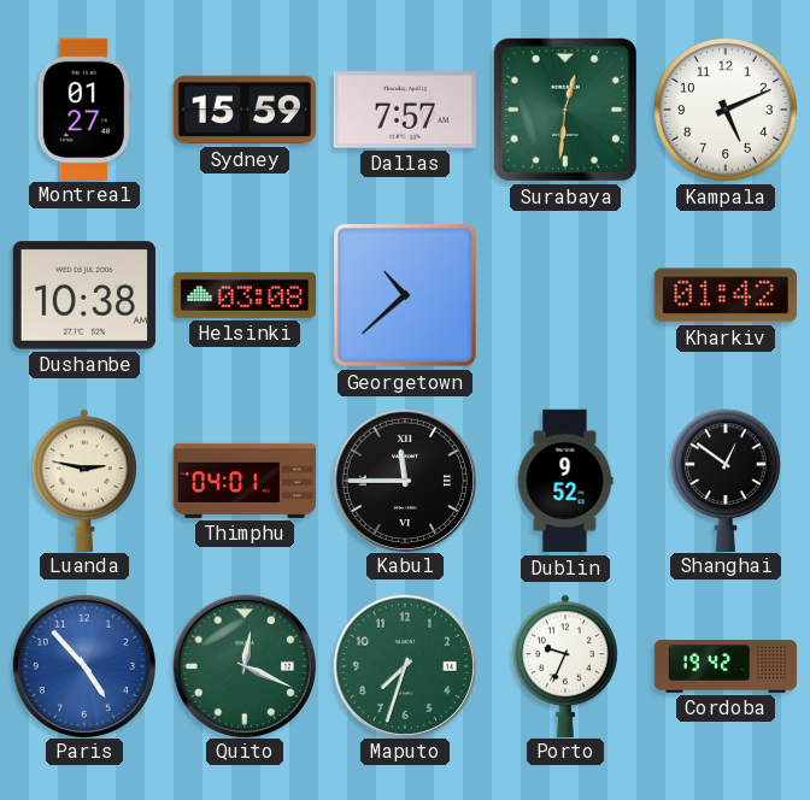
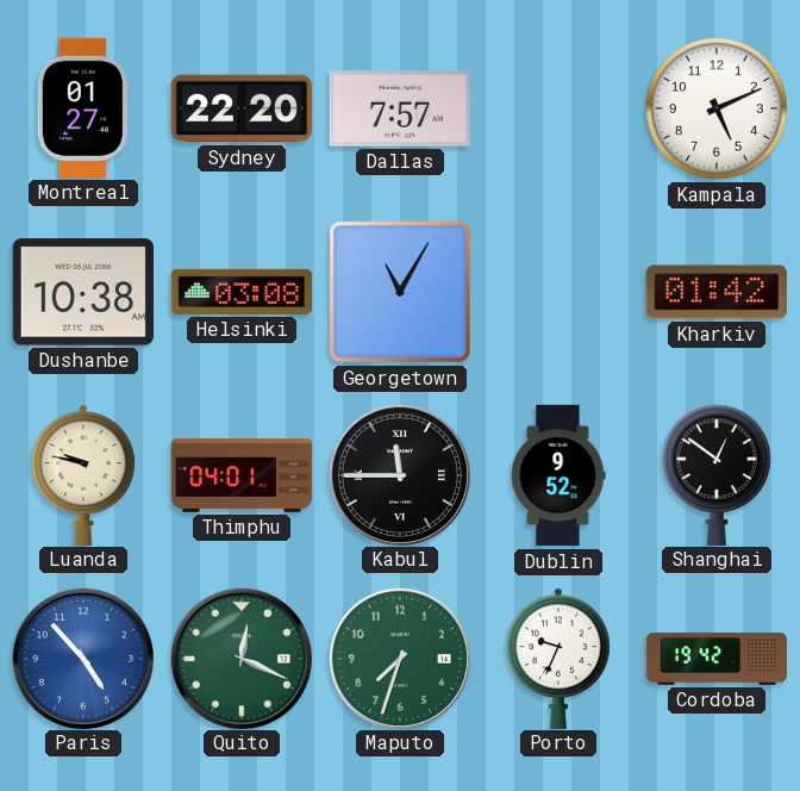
Sydney: 15:59 -> 22:20 (240, 108)
Surabaya: 12:31 -> none (565, 110)
Georgetown: 10:38 -> 11:05 (400, 292)
Luanda: 2:47 -> 9:47 (83, 474)
